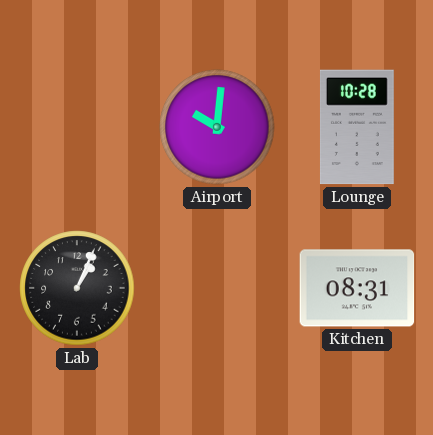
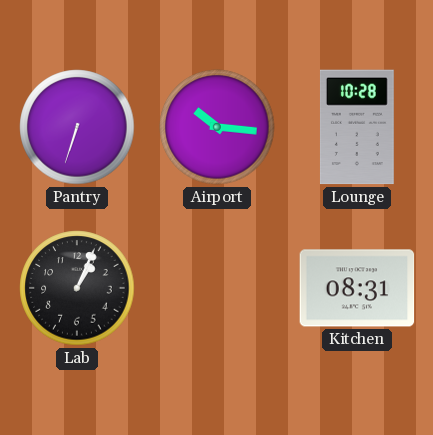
Pantry: none -> 6:33 (77, 127)
Airport: 10:01 -> 10:16 (217, 127)
